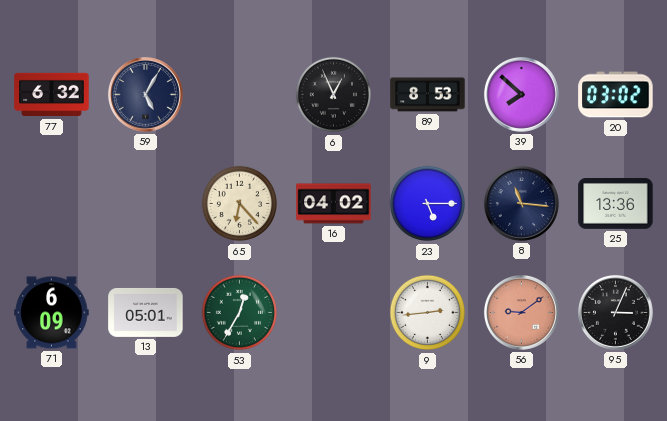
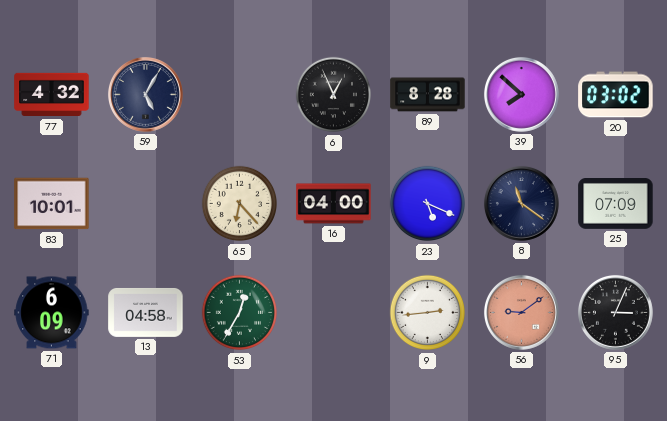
77: 6:32 -> 4:32 (52, 95)
89: 8:53 -> 8:28 (428, 95)
83: none -> 10:01 (52, 204)
16: 04:02 -> 04:00 (334, 204)
23: 5:15 -> 5:19 (428, 204)
8: 11:16 -> 11:21 (521, 203)
25: 13:36 -> 07:09 (616, 204)
13: 05:01 -> 04:58 (146, 313)
